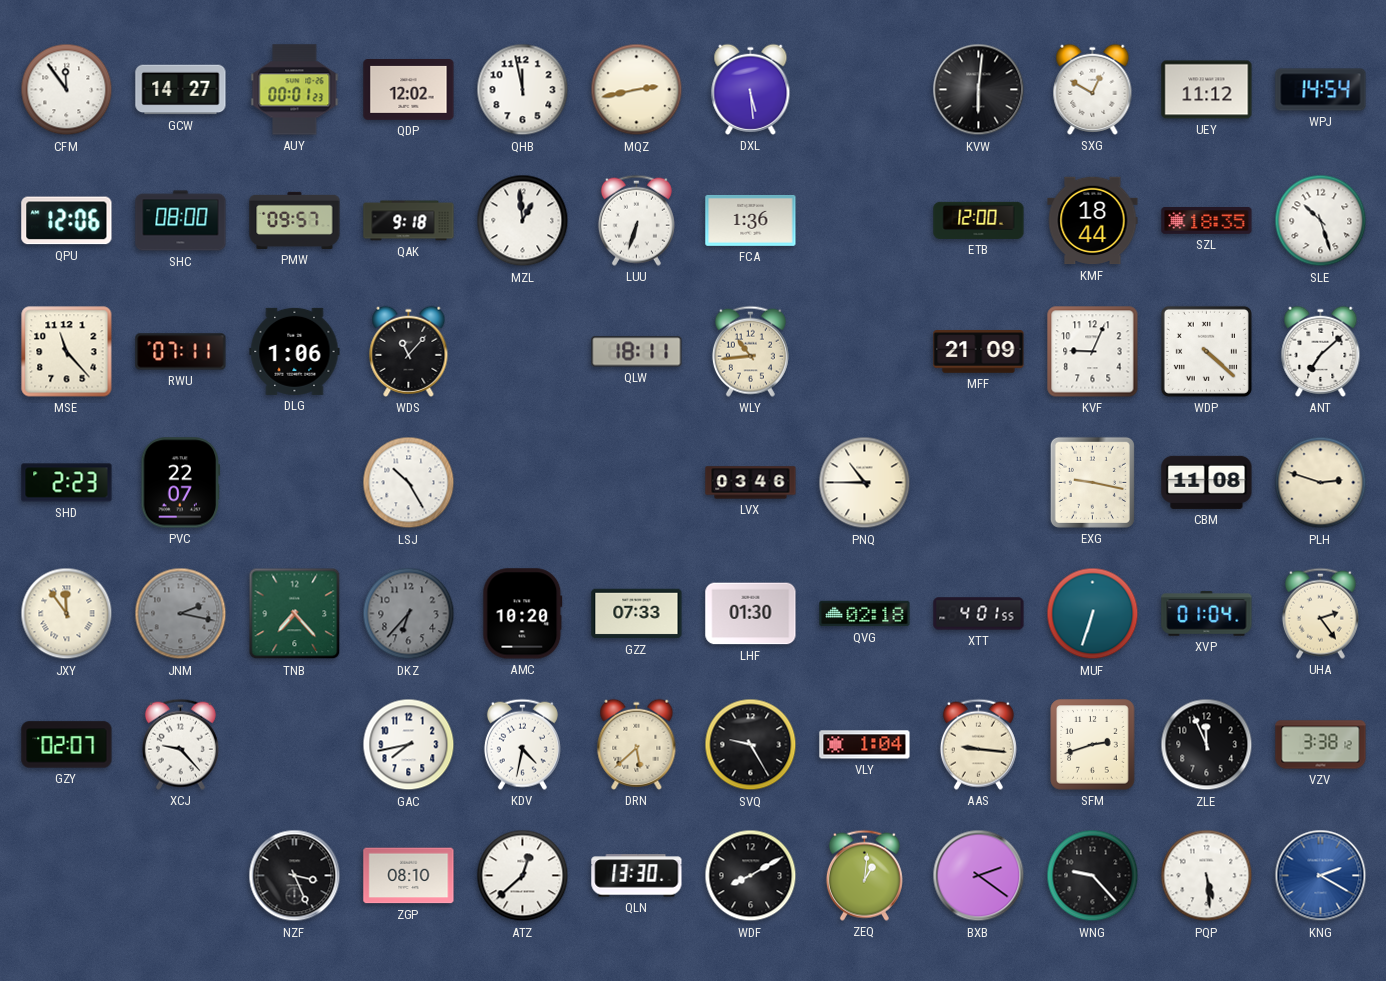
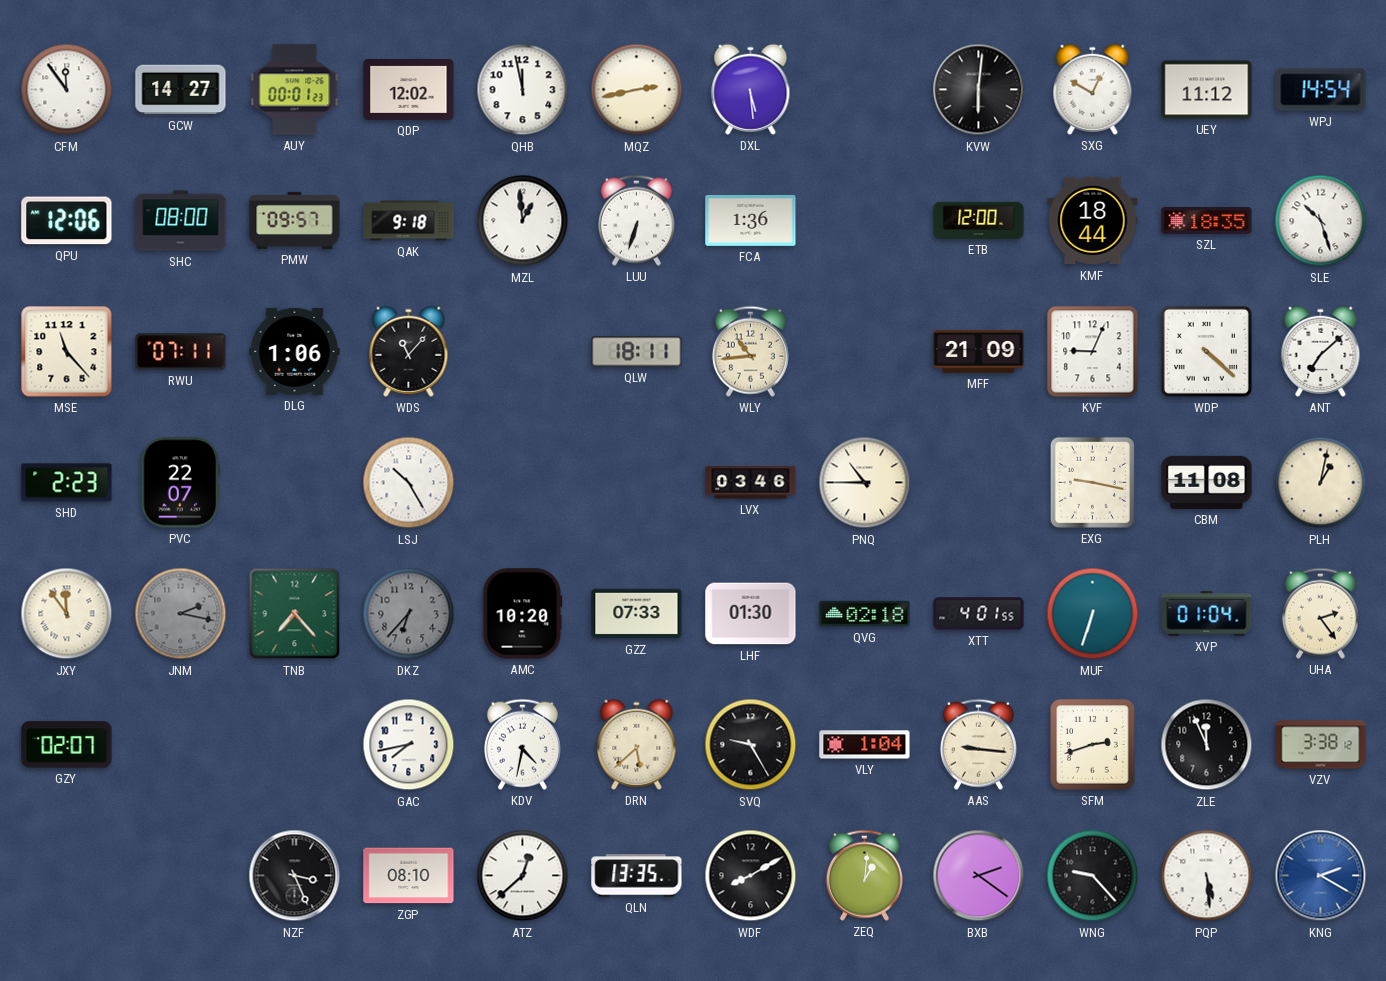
PLH: 2:48 -> 1:02 (1321, 483)
XCJ: 9:23 -> none (180, 744)
QLN: 13:30 -> 13:35 (637, 876)
